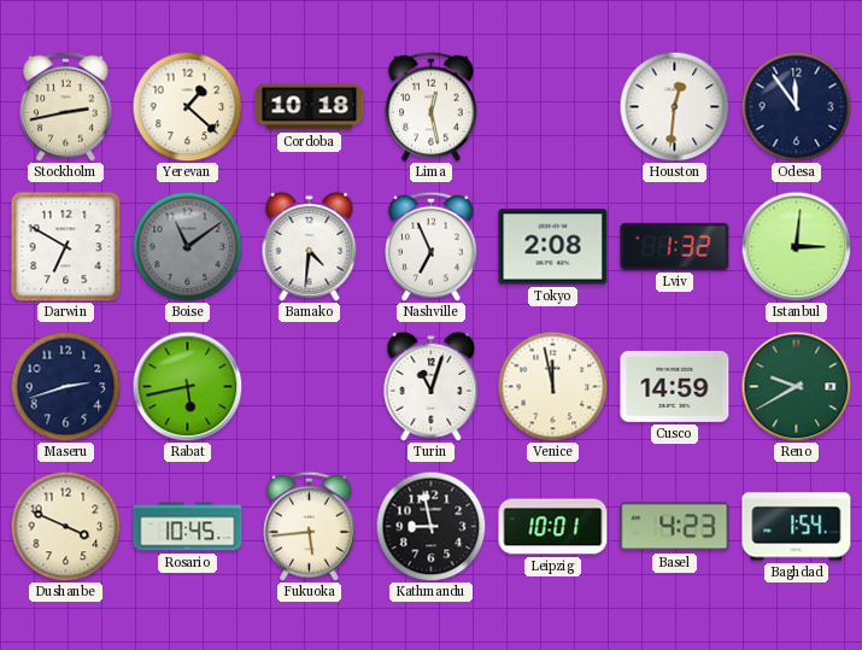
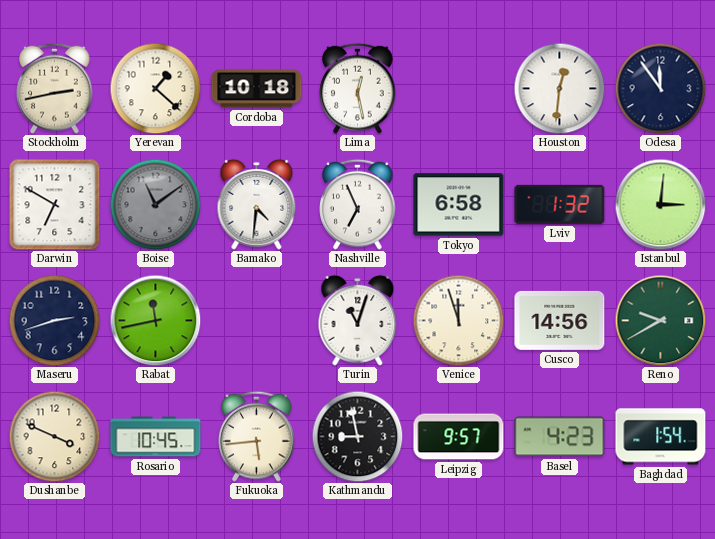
Tokyo: 2:08 -> 6:58 (459, 205)
Rabat: 5:43 -> 11:43 (155, 320)
Venice: 11:58 -> 11:57 (458, 320)
Cusco: 14:59 -> 14:56 (560, 320)
Leipzig: 10:01 -> 9:57 (459, 437)
